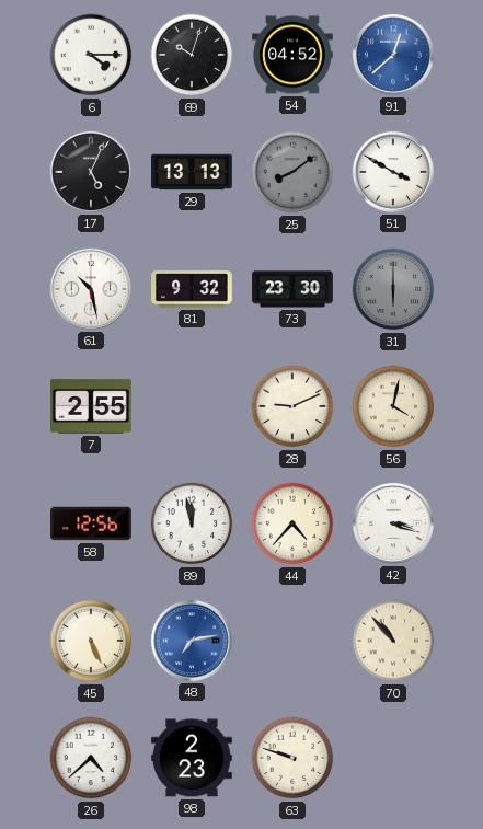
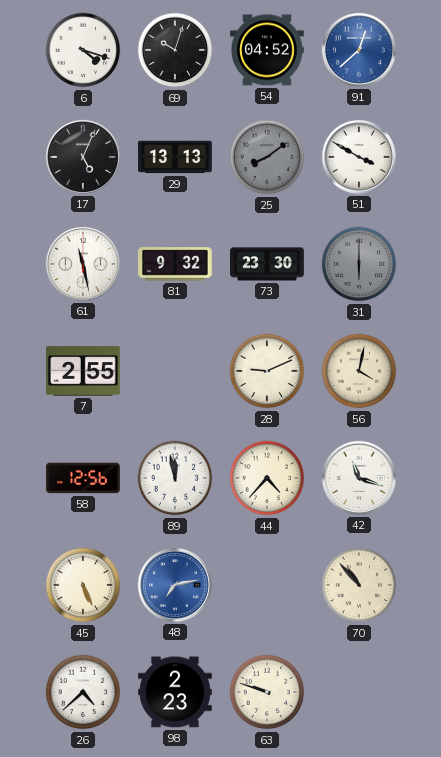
6: 4:15 -> 4:18 (83, 50)
61: 10:28 -> 11:28 (83, 264)
42: 3:18 -> 11:18 (359, 478)
